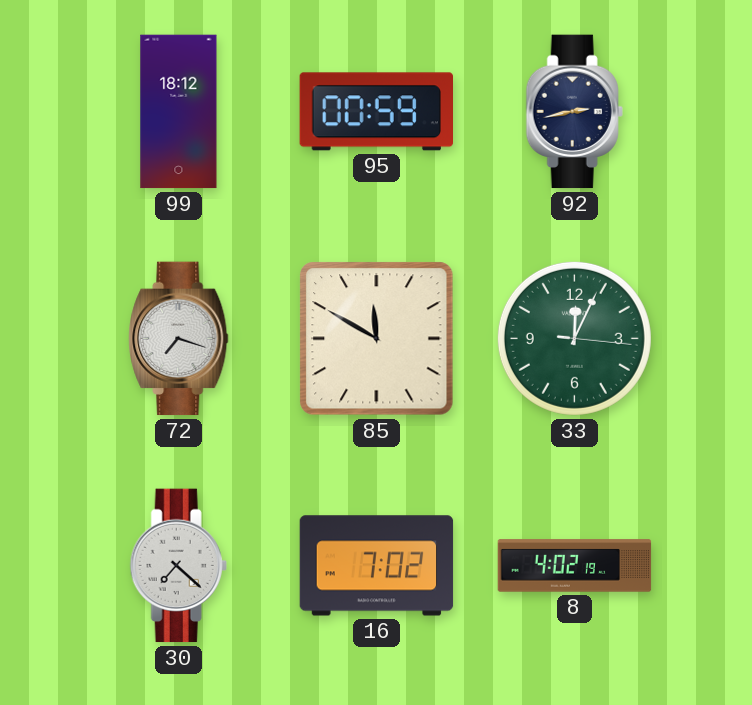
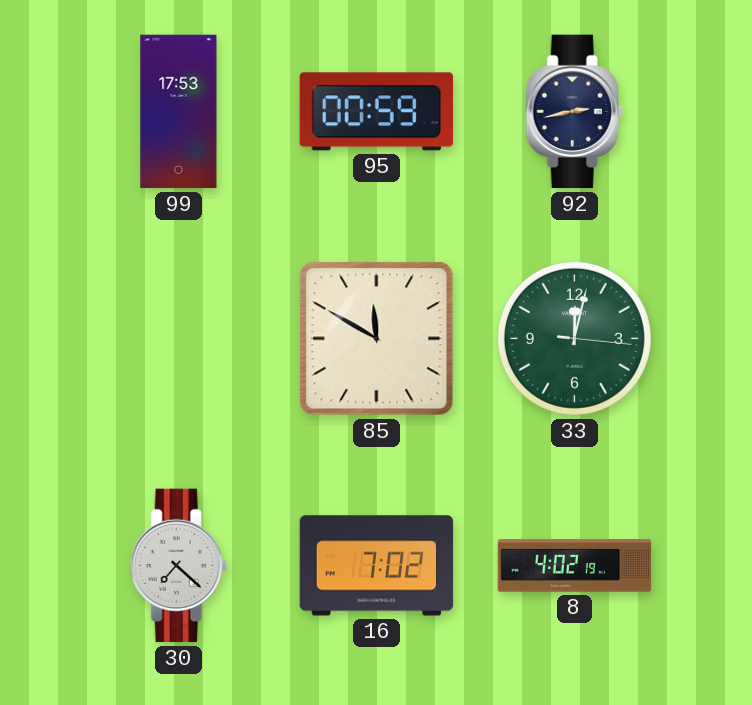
99: 18:12 -> 17:53 (179, 112)
72: 7:18 -> none (179, 339)
33: 12:04 -> 12:02 (574, 338)
